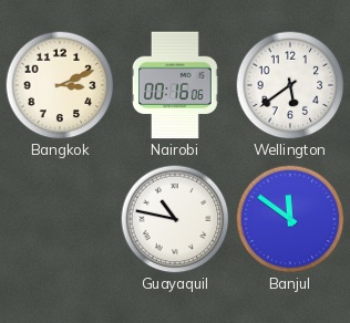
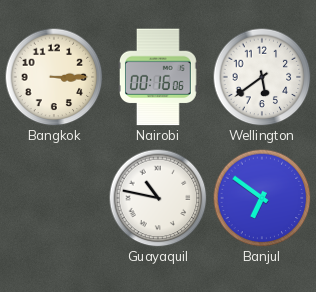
Bangkok: 3:11 -> 3:15 (54, 77)
Banjul: 11:51 -> 6:51 (262, 198)
